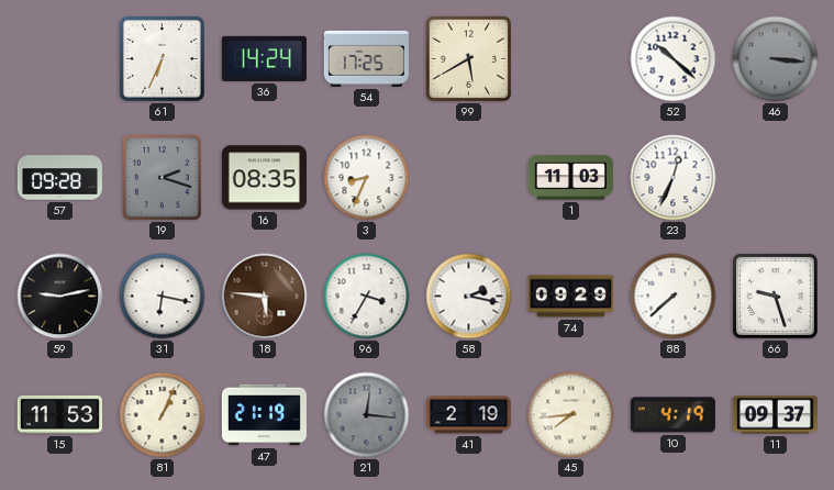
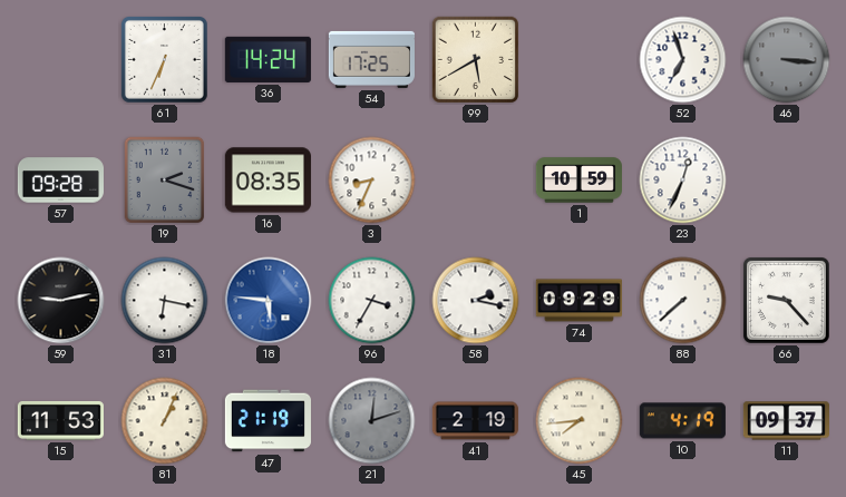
52: 10:22 -> 6:57 (683, 60)
1: 11:03 -> 10:59 (578, 181)
18 dial: brown -> blue (269, 301)
66: 9:27 -> 9:23 (786, 300)
21: 12:16 -> 12:12 (372, 421)
